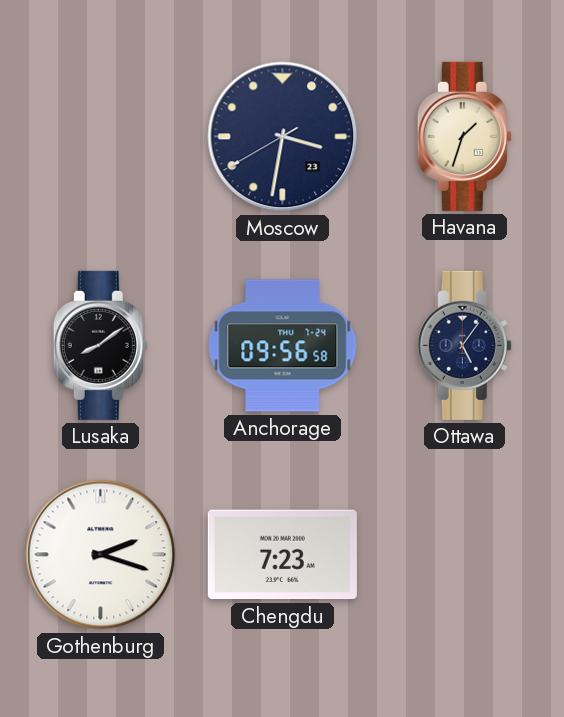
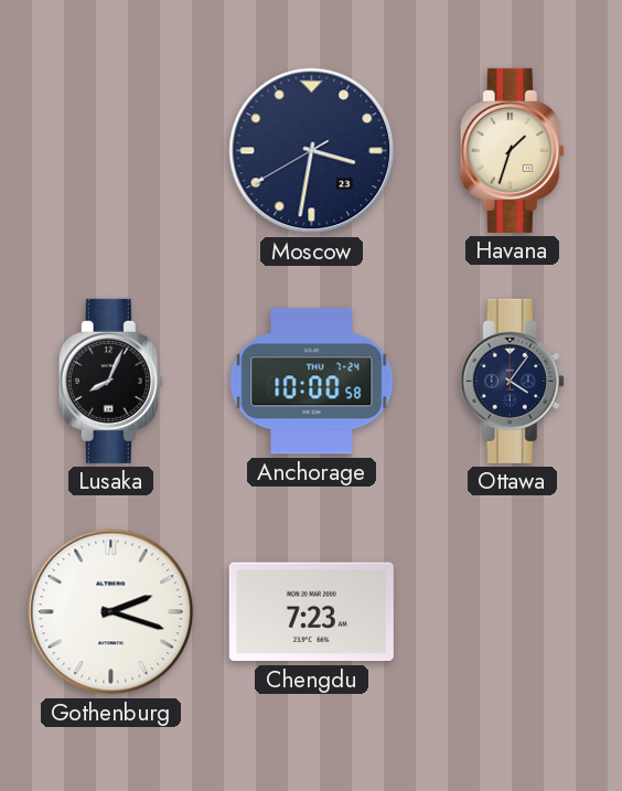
Lusaka: 8:09 -> 8:04 (110, 381)
Anchorage: 09:56 -> 10:00 (312, 382)
Ottawa: 5:06 -> 4:06 (512, 381)
